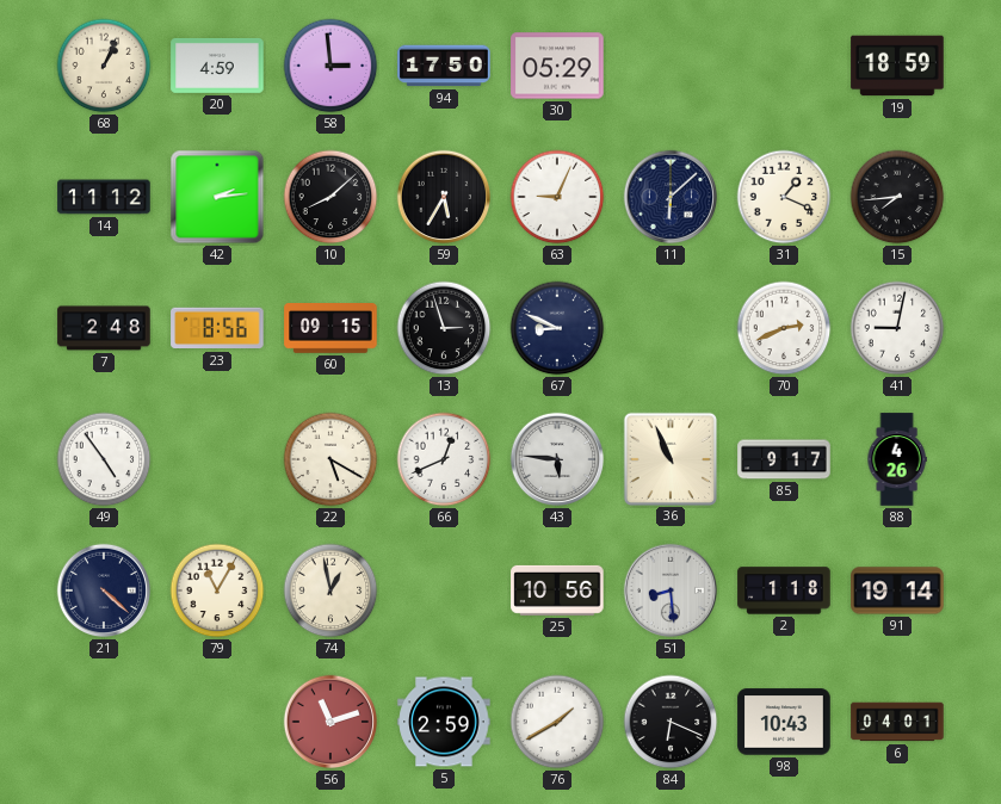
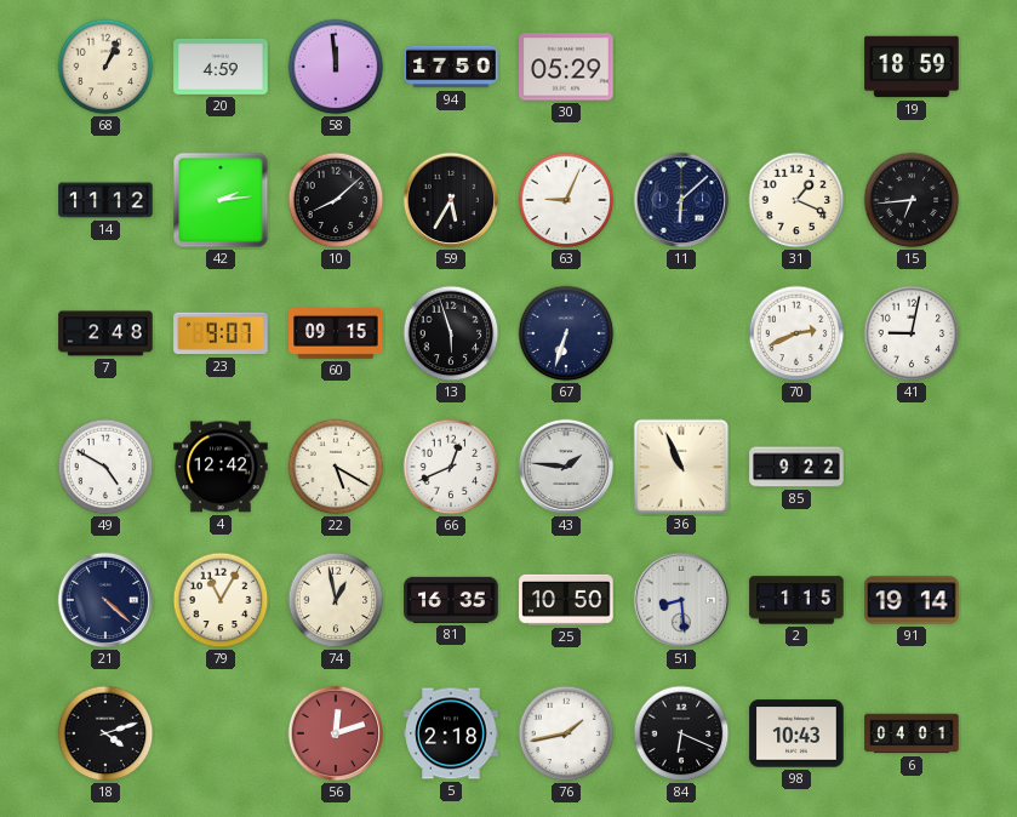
58: 2:59 -> 11:59 (336, 67)
15: 7:44 -> 6:44 (912, 200)
23: 8:56 -> 9:07 (221, 333)
13: 2:57 -> 5:57 (451, 333)
67: 8:49 -> 6:33 (566, 333)
49: 4:54 -> 4:50 (105, 467)
4: none -> 12:42 (221, 467)
43: 5:46 -> 1:46 (566, 467)
85: 9:17 -> 9:22 (796, 467)
88: 4:26 -> none (897, 459)
81: none -> 16:35 (451, 600)
25: 10:56 -> 10:50 (566, 600)
2: 1:18 -> 1:15 (796, 600)
18: none -> 4:12 (105, 733)
56: 11:12 -> 12:12 (336, 733)
5: 2:59 -> 2:18 (451, 733)
76: 1:40 -> 1:43 (566, 733)
